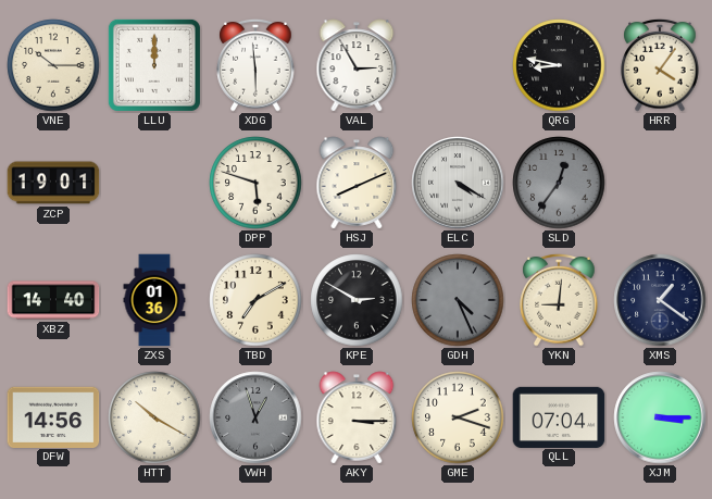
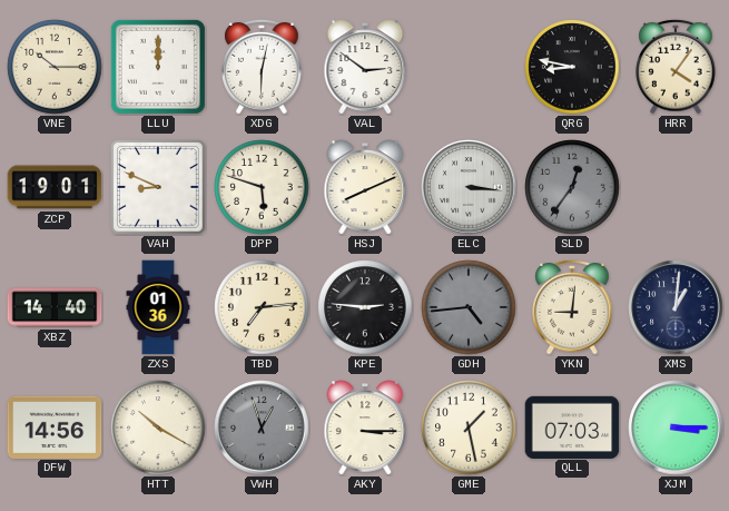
XDG: 5:59 -> 6:02 (262, 68)
VAL: 2:55 -> 2:51 (365, 67)
VAH: none -> 8:49 (159, 188)
ELC: 4:20 -> 3:16 (469, 187)
TBD: 7:10 -> 7:14 (262, 307)
KPE: 2:50 -> 2:46 (365, 307)
GDH: 4:26 -> 4:44 (469, 307)
XMS: 1:21 -> 1:01 (676, 307)
GME: 2:18 -> 1:28 (469, 428)
QLL: 07:04 -> 07:03 (572, 426)
